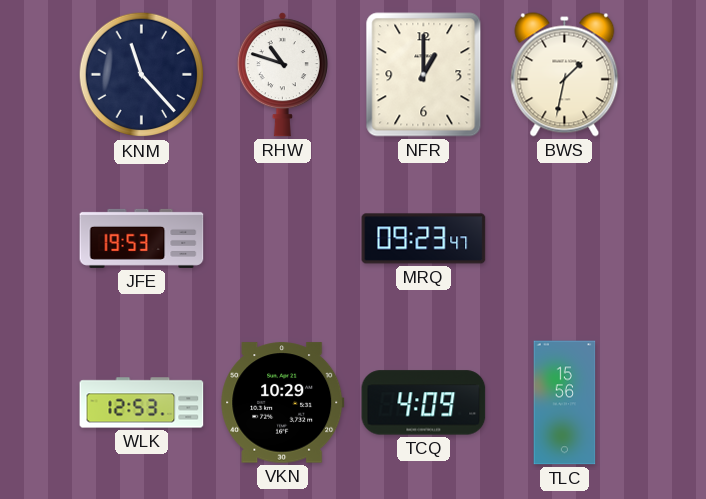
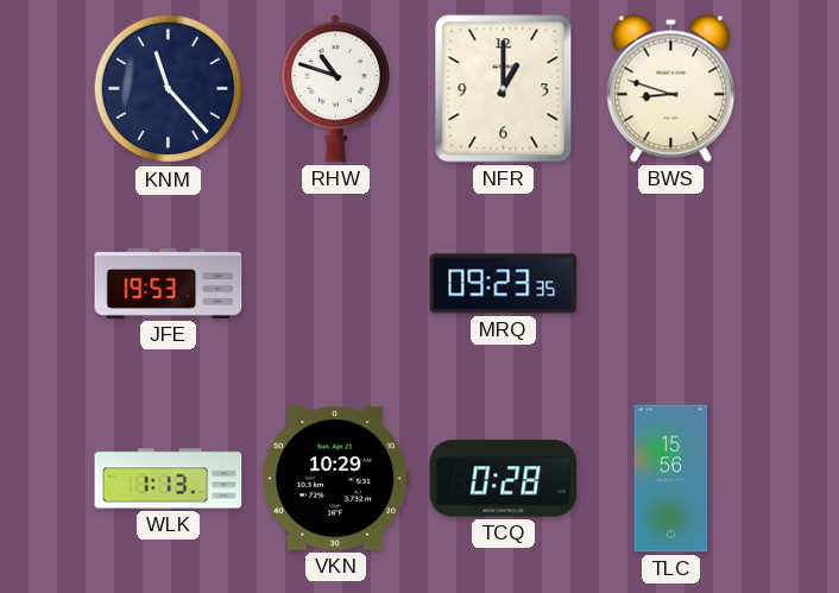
BWS: 1:32 -> 8:48 (671, 89)
MRQ: 09:23:47 -> 09:23:35 (504, 284)
WLK: 12:53 -> 1:13 (169, 479)
TCQ: 4:09 -> 0:28 (504, 479)
